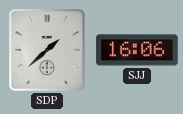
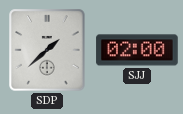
SJJ: 16:06 -> 02:00 (137, 50)
